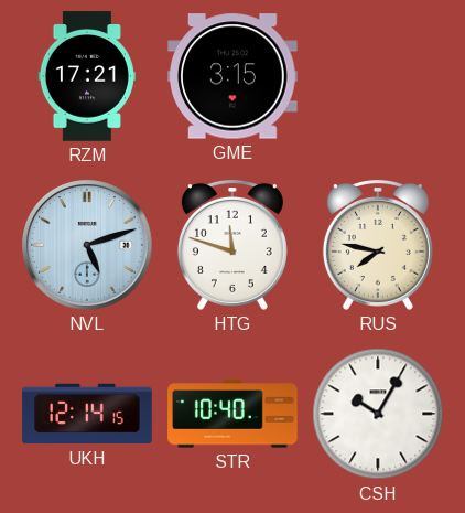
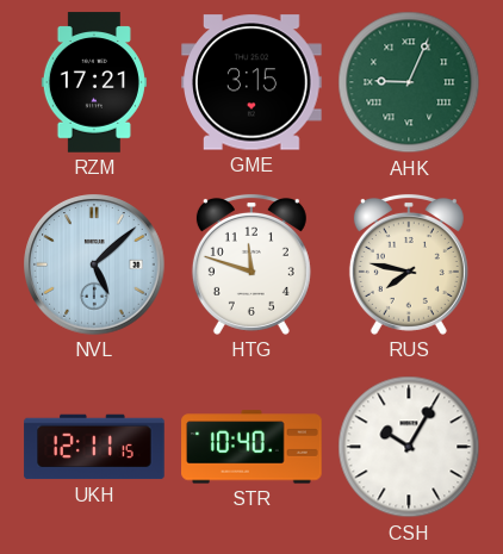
AHK: none -> 9:04 (409, 82)
NVL: 5:12 -> 5:08 (94, 264)
UKH: 12:14 -> 12:11 (94, 447)
